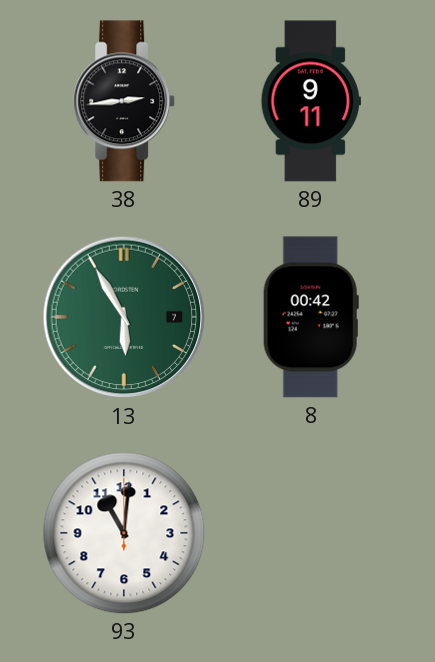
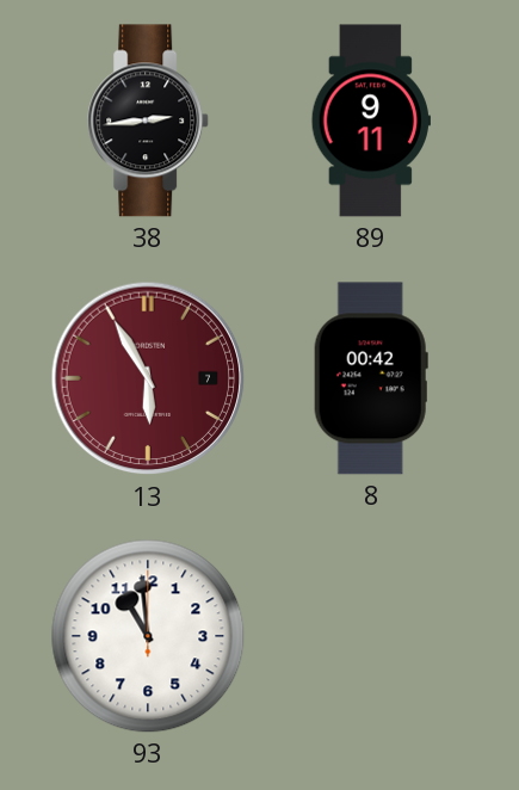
13 dial: green -> burgundy (148, 378)
93: 11:01 -> 10:59 (148, 636)
